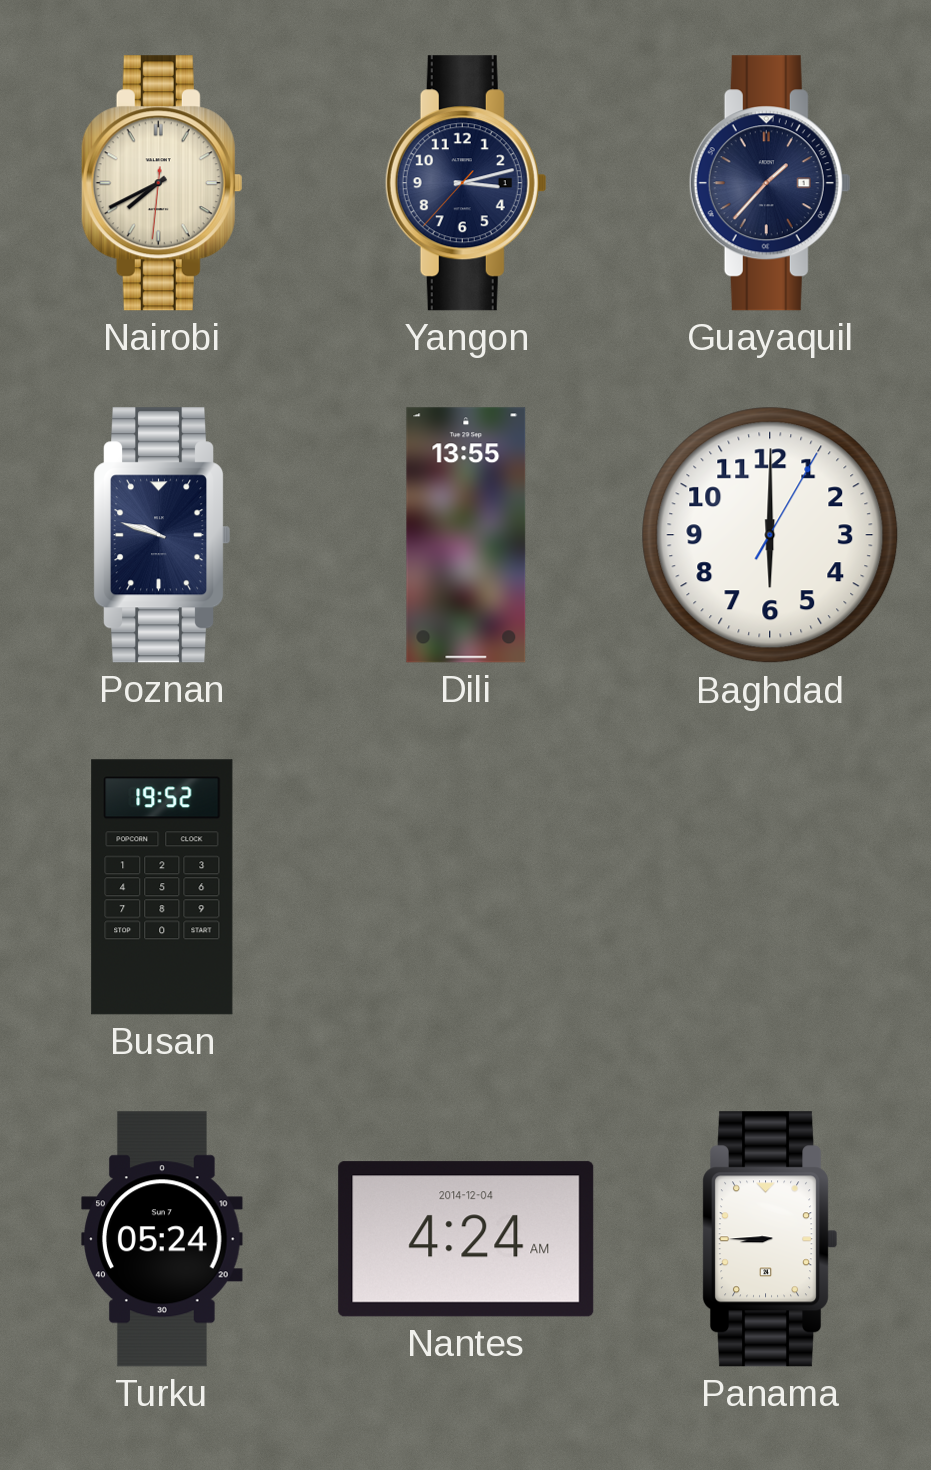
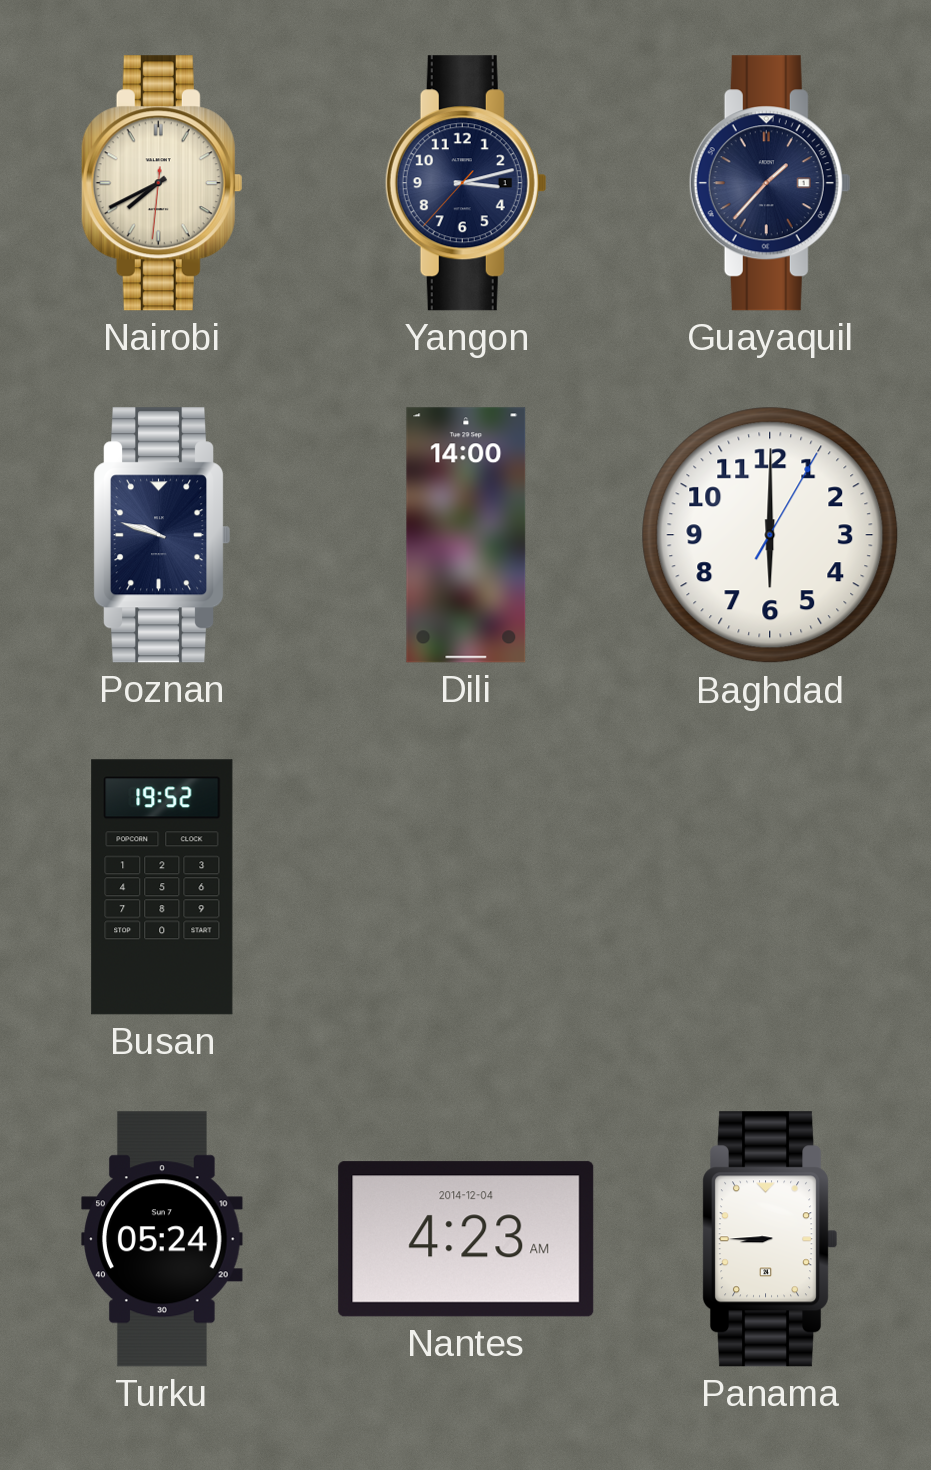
Dili: 13:55 -> 14:00 (466, 535)
Nantes: 4:24 -> 4:23 (466, 1239)
